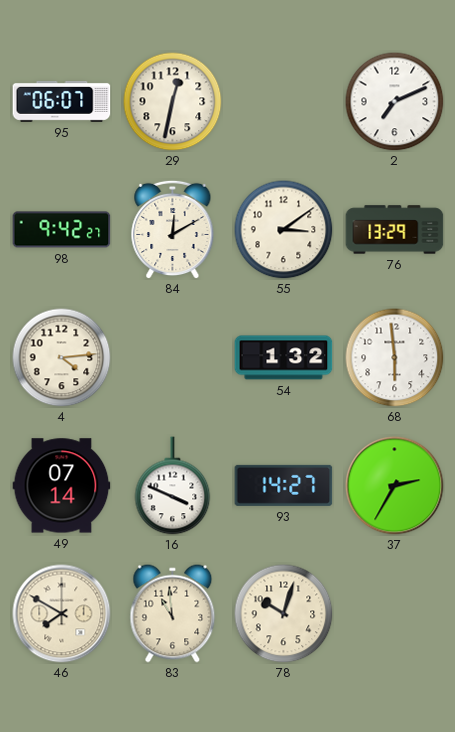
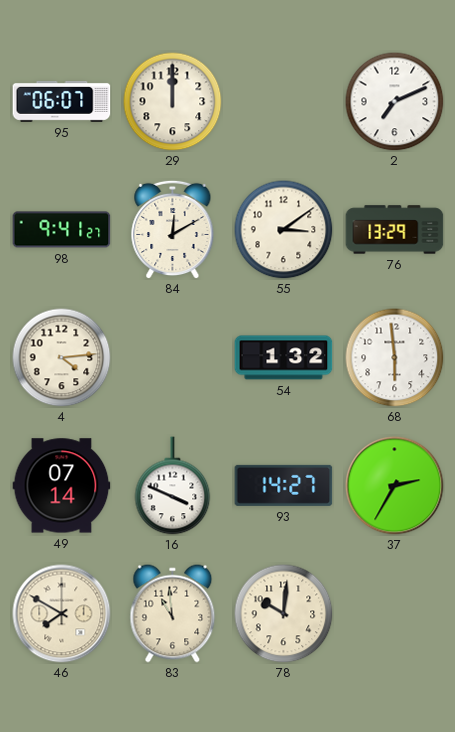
29: 12:32 -> 12:00 (173, 102)
98: 9:42 -> 9:41 (62, 230)
78: 10:03 -> 10:01 (284, 614)
